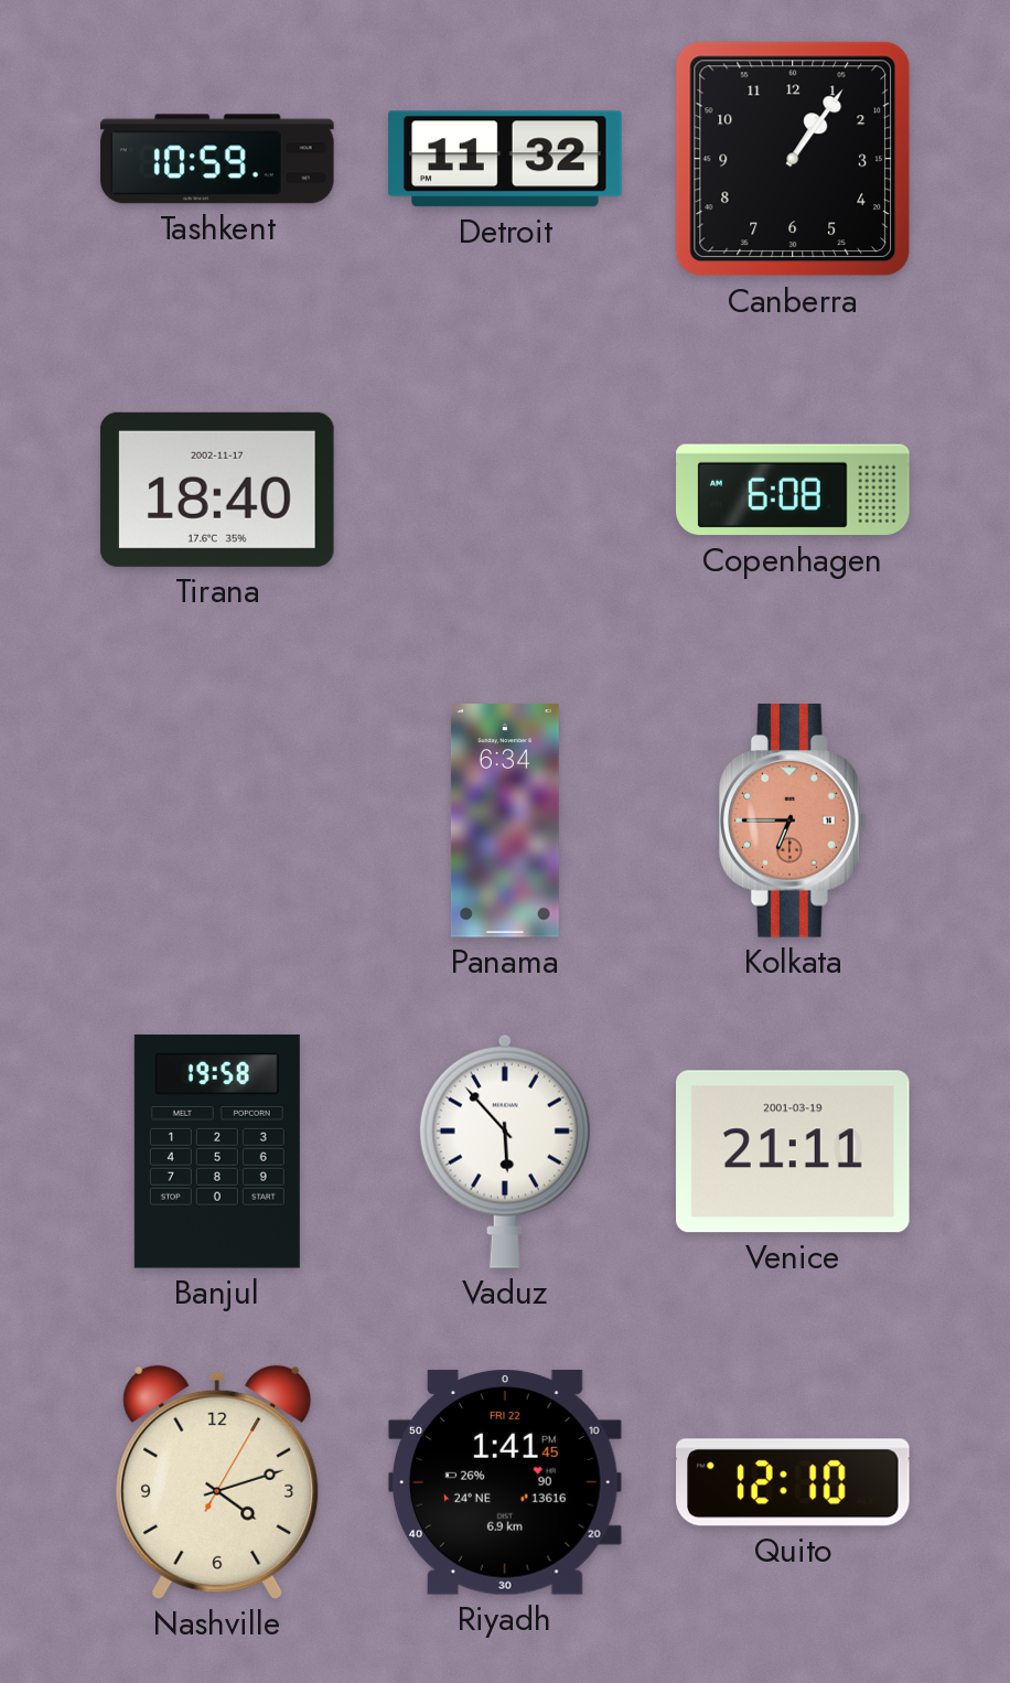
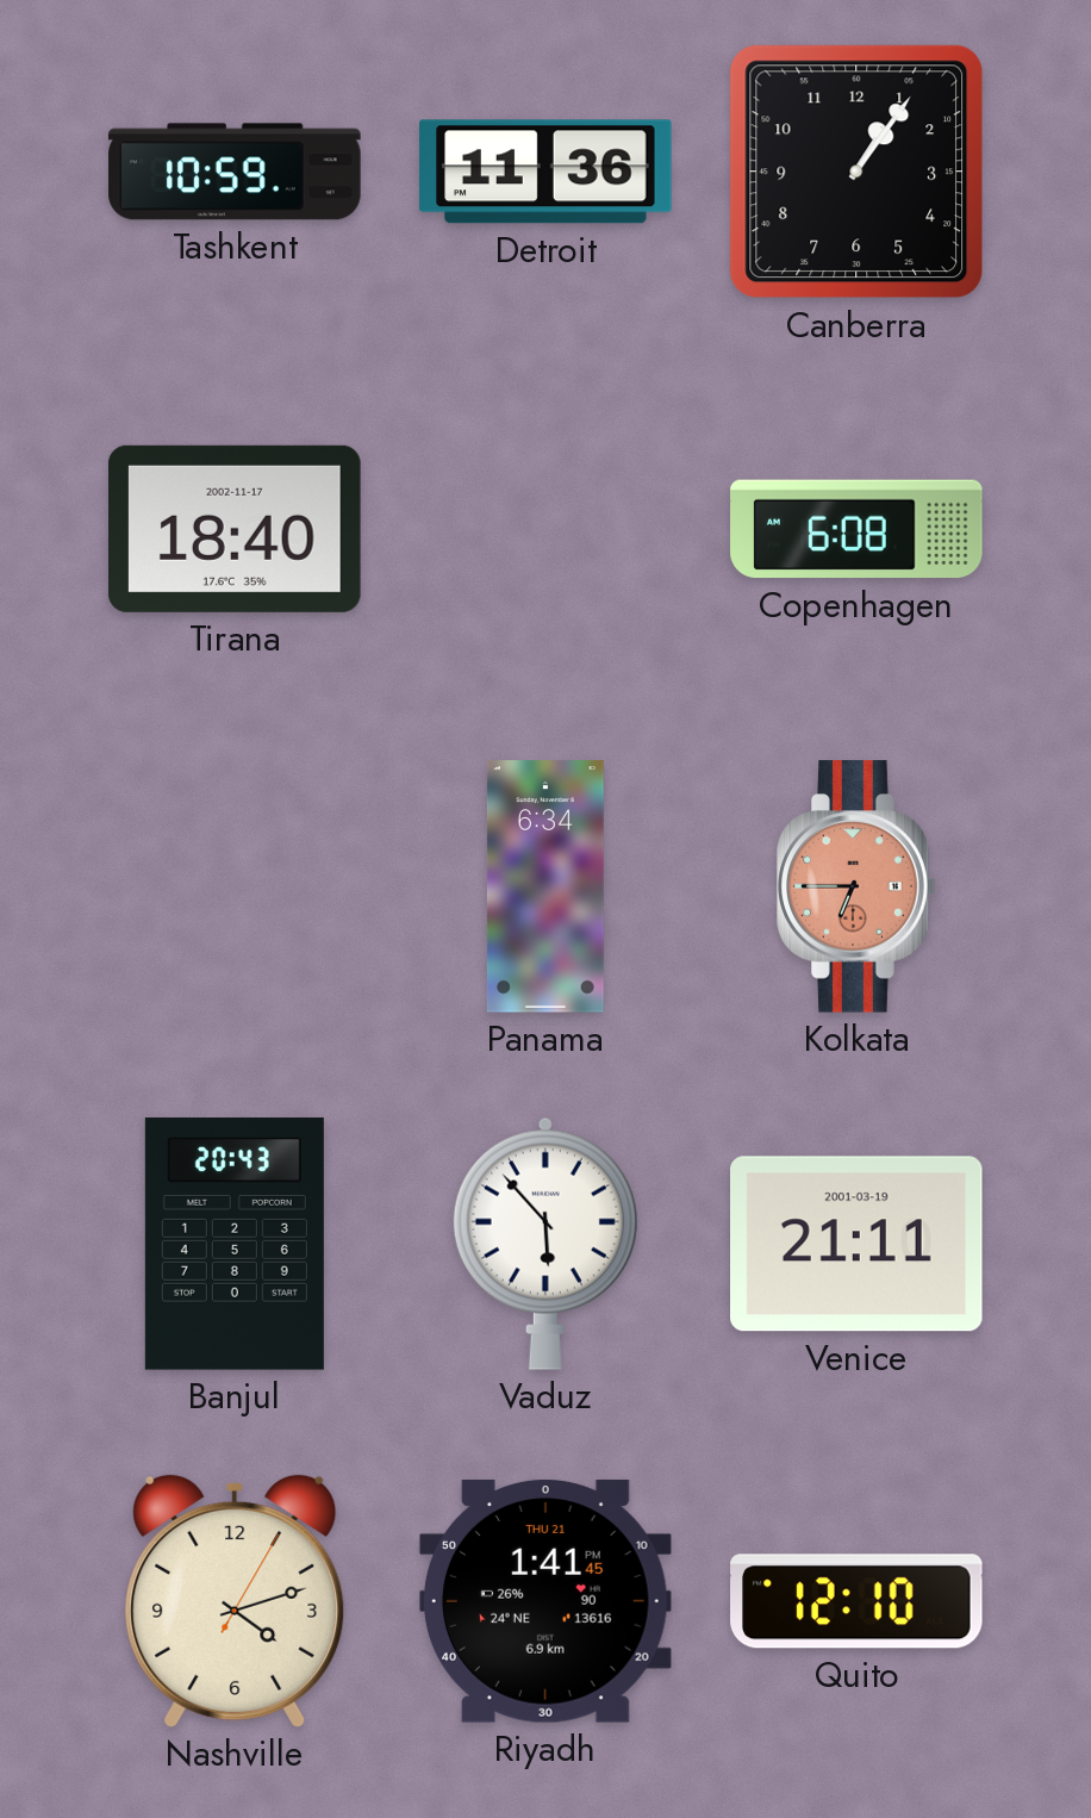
Detroit: 11:32 -> 11:36 (545, 172)
Banjul: 19:58 -> 20:43 (235, 1244)
Riyadh date: FRI 22 -> THU 21 (545, 1601)
